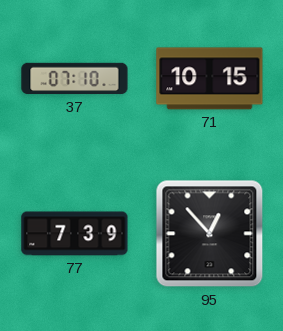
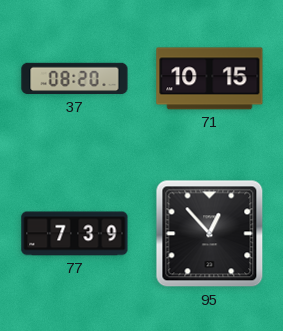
37: 07:10 -> 08:20 (75, 79)
